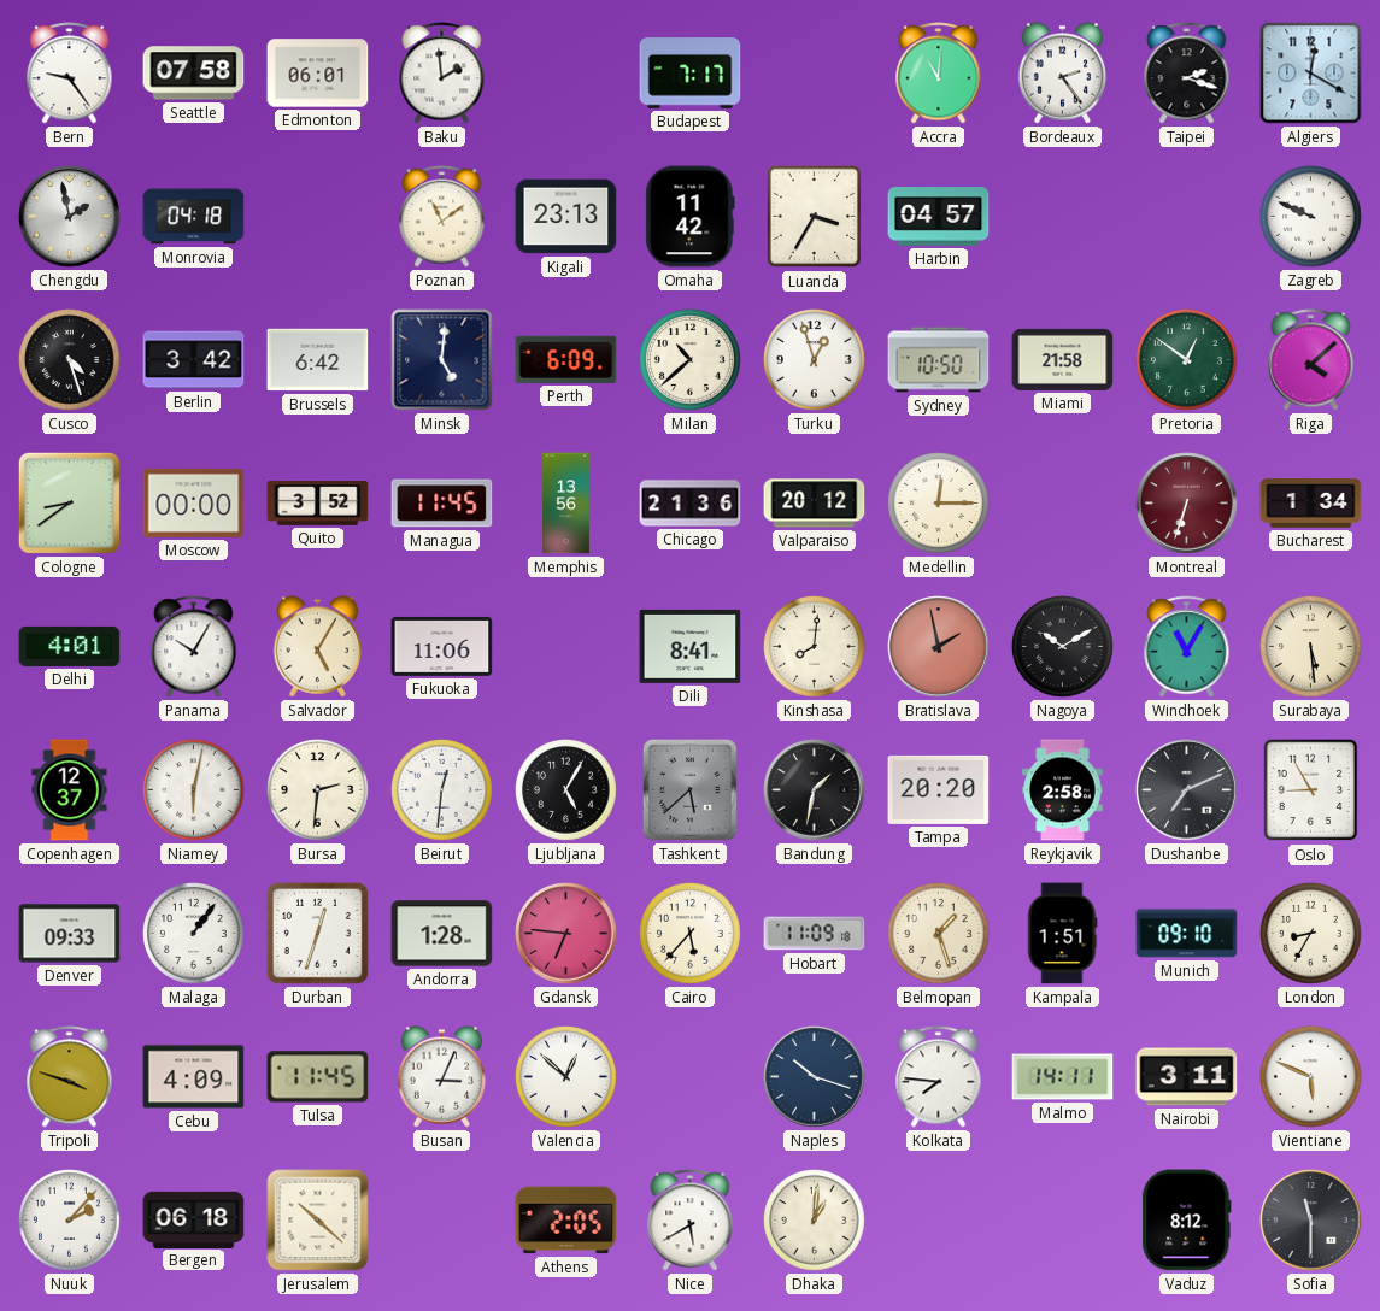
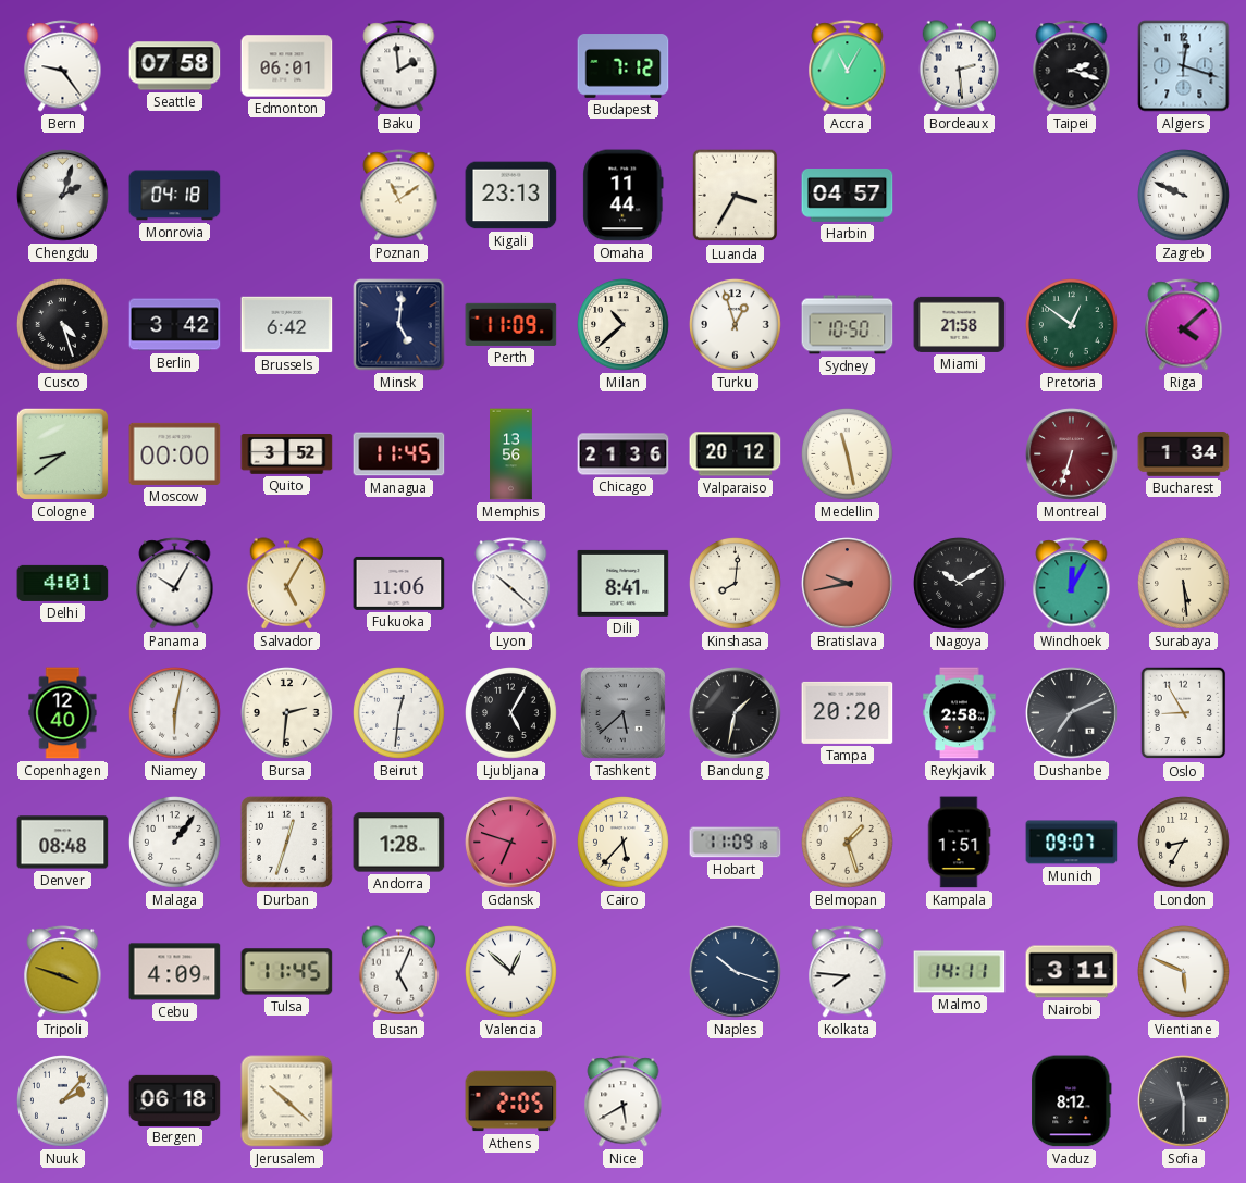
Budapest: 7:17 -> 7:12 (624, 66)
Accra: 11:01 -> 11:05 (848, 66)
Bordeaux: 2:24 -> 2:29 (960, 66)
Algiers: 12:20 -> 12:18 (1184, 66)
Chengdu: 1:58 -> 2:03 (63, 196)
Omaha: 11:42 -> 11:44 (624, 196)
Perth: 6:09 -> 11:09 (511, 324)
Medellin: 12:15 -> 11:28 (848, 454)
Lyon: none -> 10:22 (511, 584)
Bratislava: 1:58 -> 9:43 (848, 584)
Windhoek: 11:05 -> 12:05 (1072, 584)
Copenhagen: 12:37 -> 12:40 (63, 713)
Denver: 09:33 -> 08:48 (63, 843)
Gdansk: 6:46 -> 6:48 (511, 843)
Munich: 09:10 -> 09:07 (1072, 843)
Busan: 3:04 -> 5:04 (399, 972)
Dhaka: 1:01 -> none (815, 1221)
